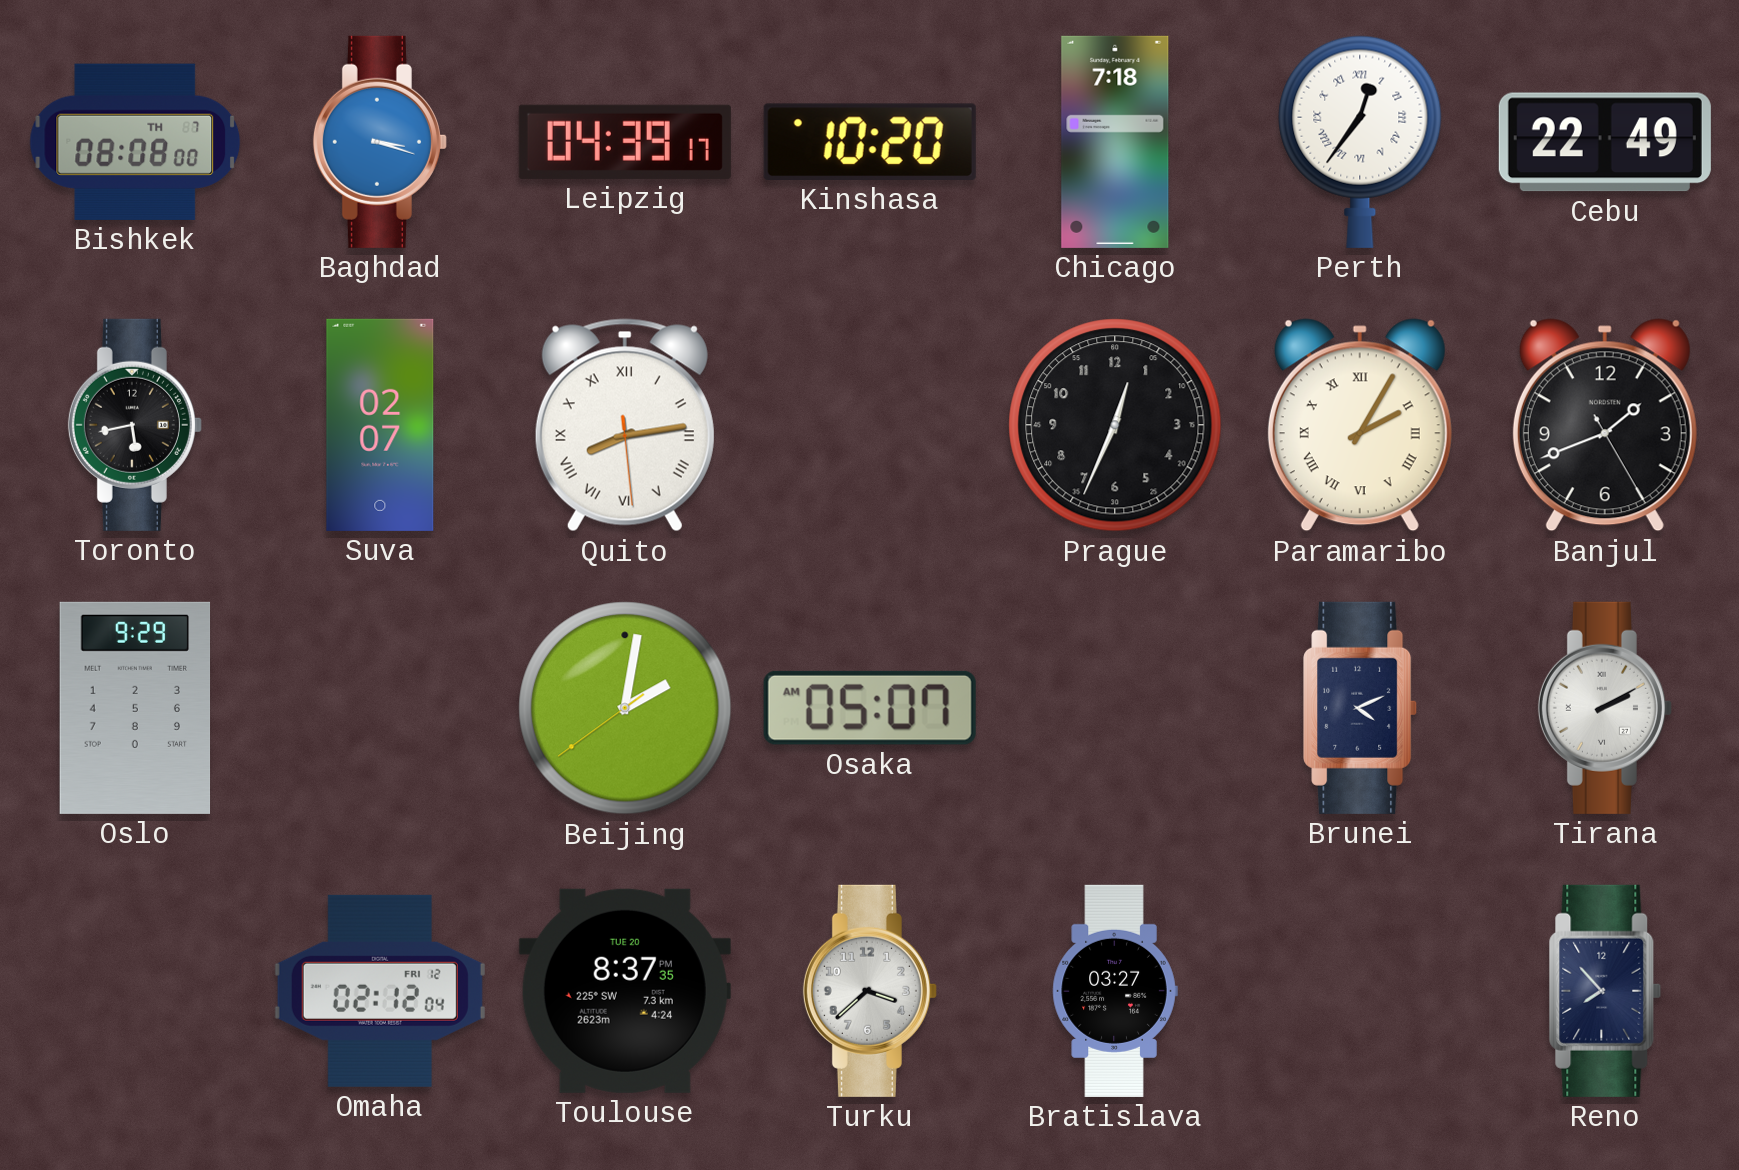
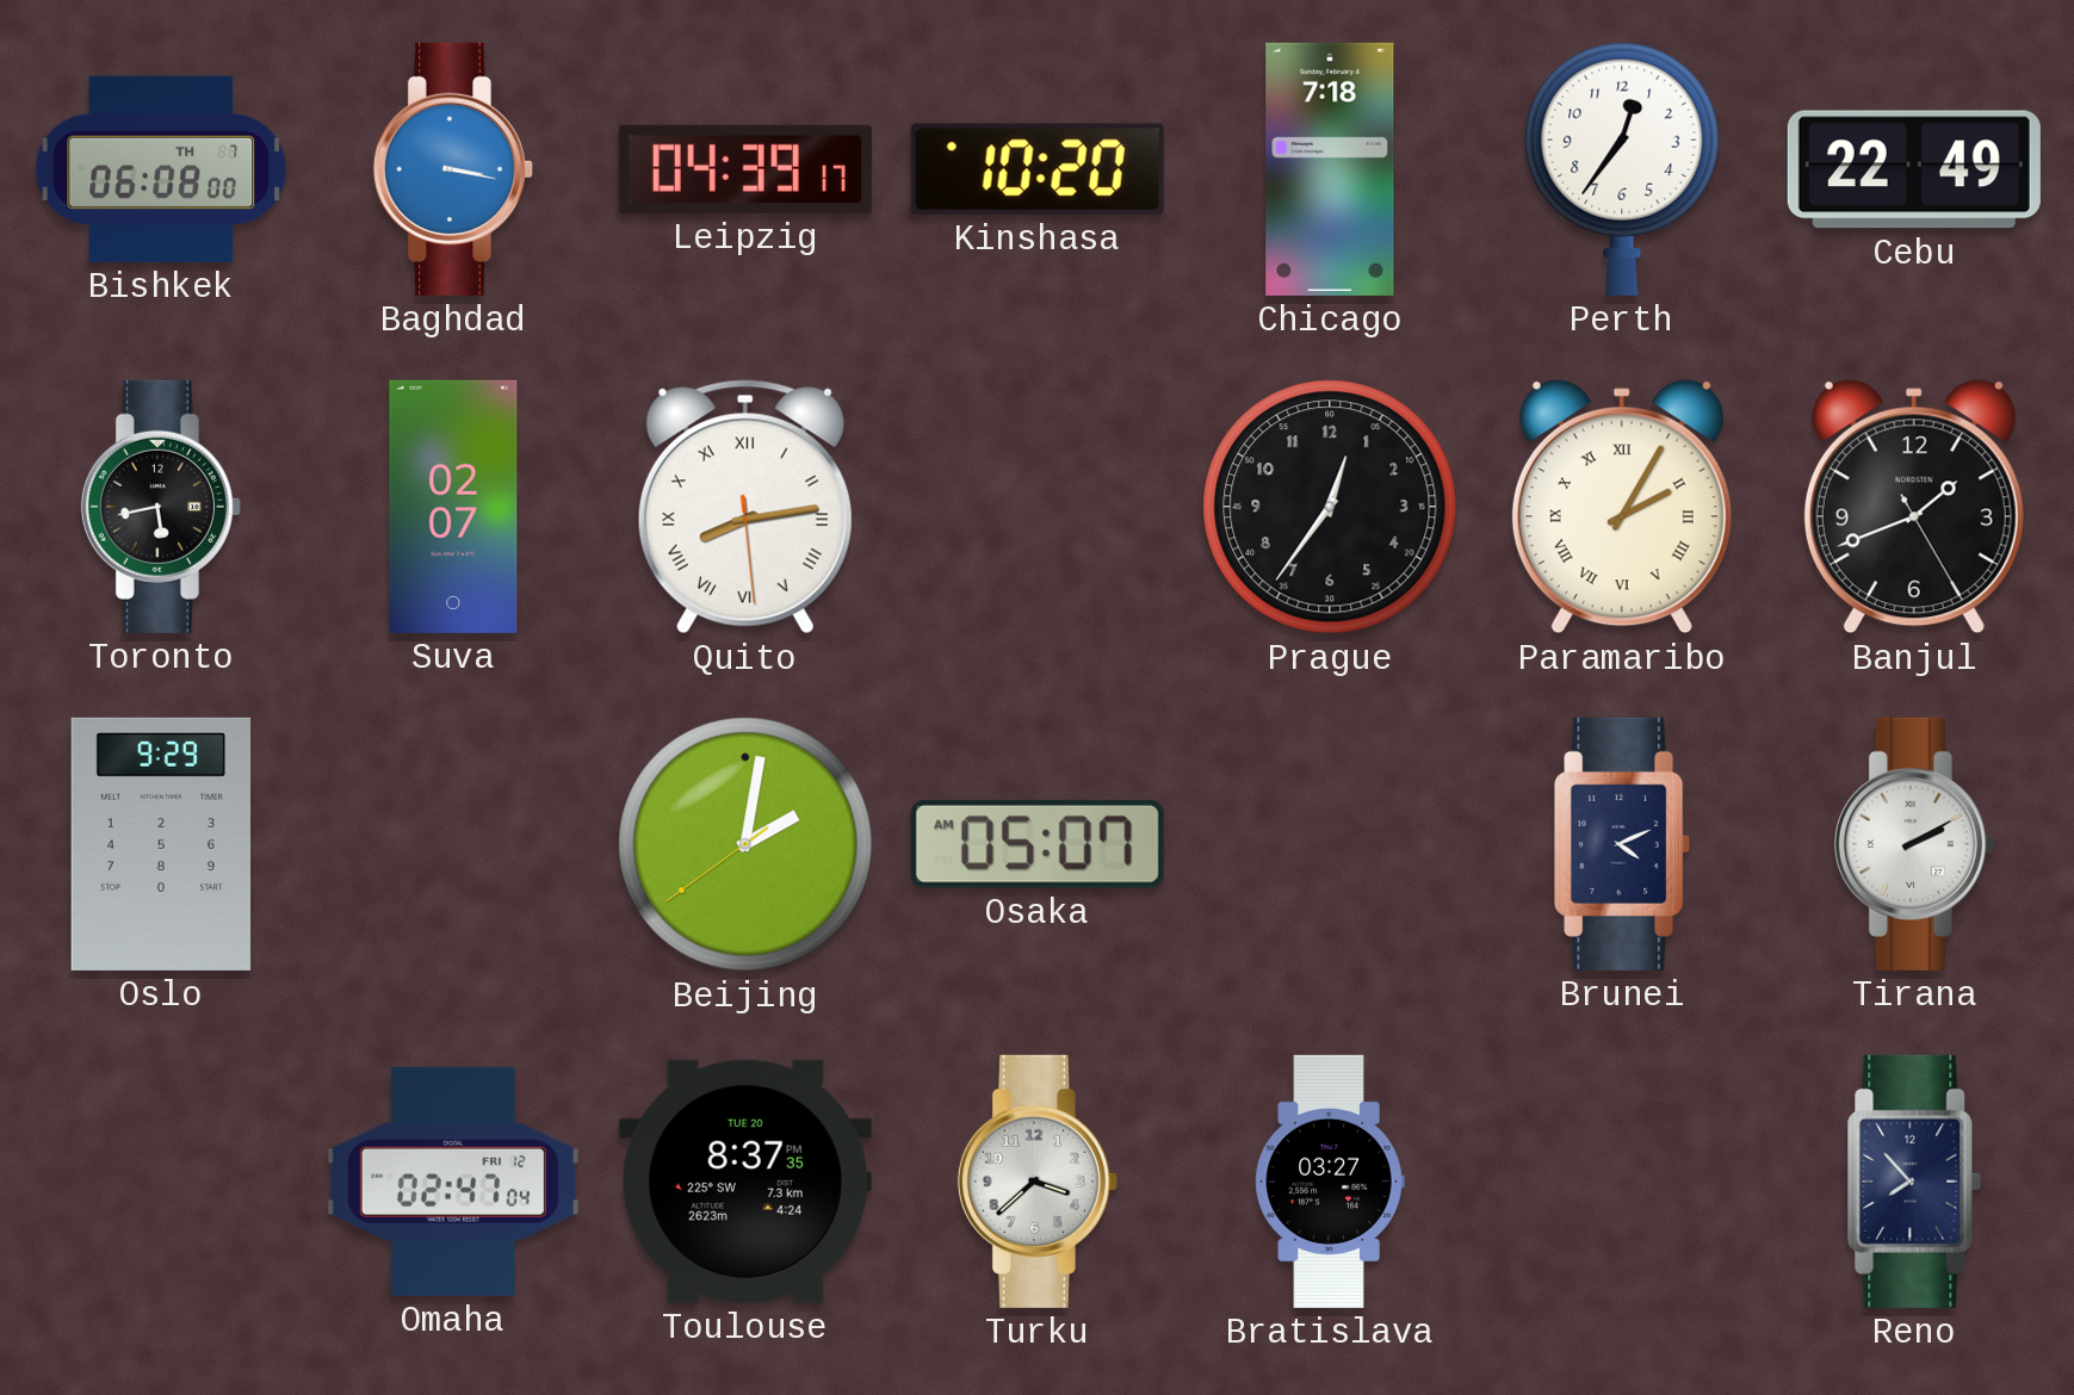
Bishkek: 08:08 -> 06:08 (161, 169)
Baghdad: 3:18 -> 3:17 (453, 169)
Perth numerals: Roman -> Arabic (1622, 169)
Prague: 12:34 -> 12:36 (1330, 507)
Omaha: 02:12 -> 02:47 (453, 1182)
